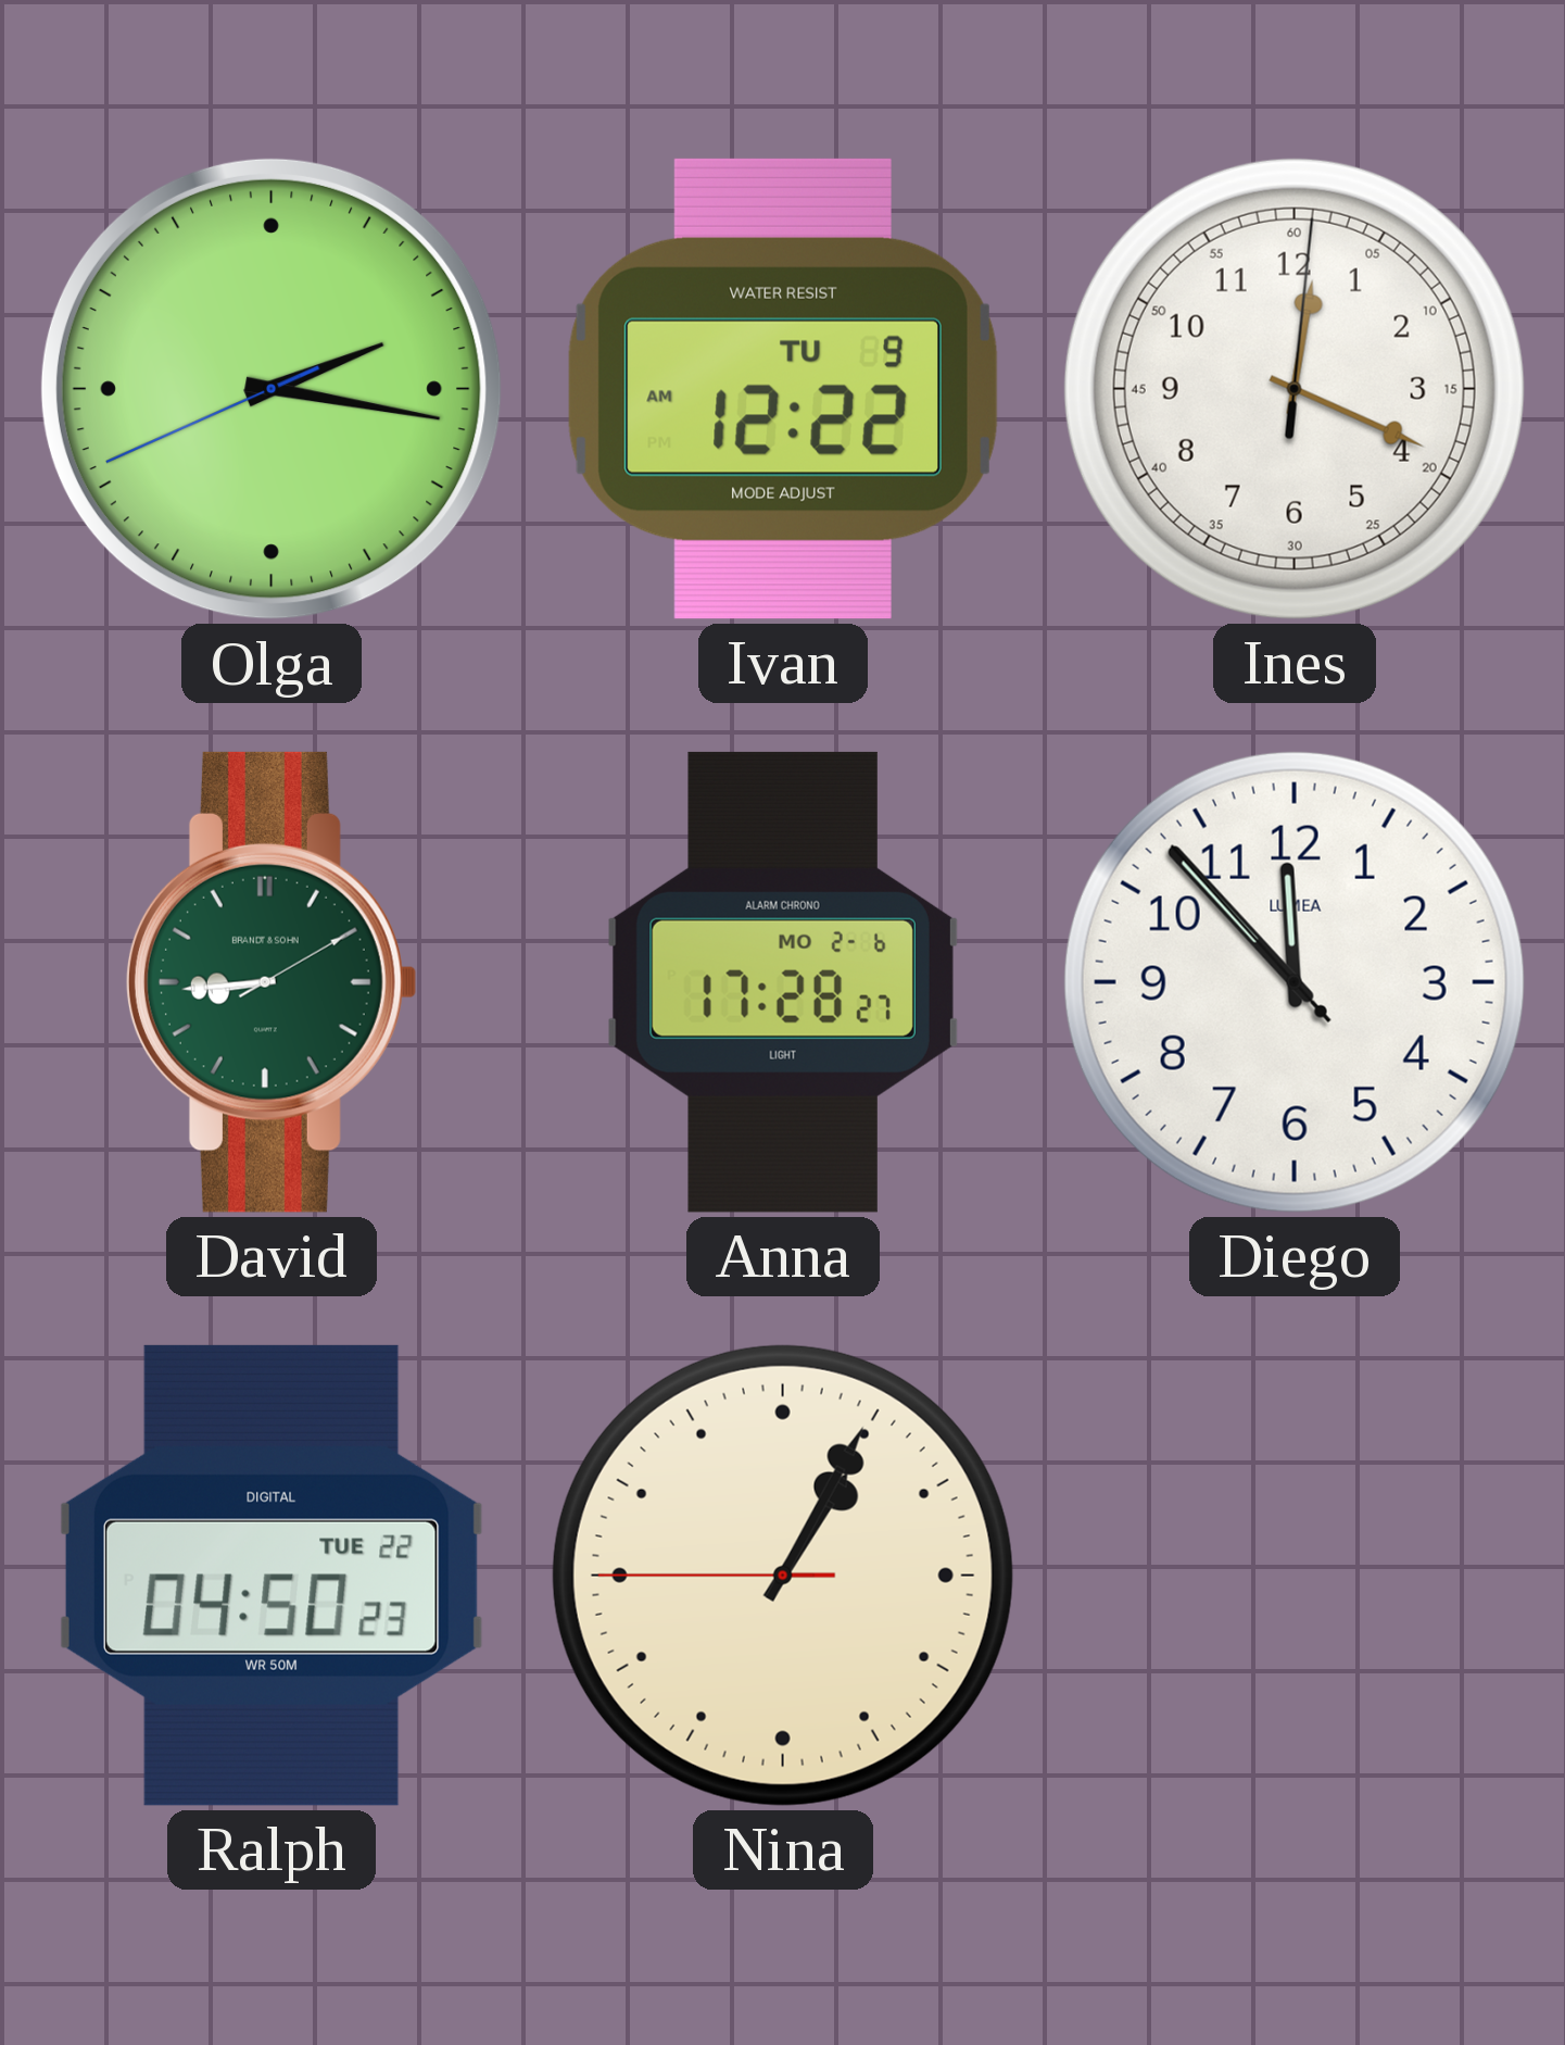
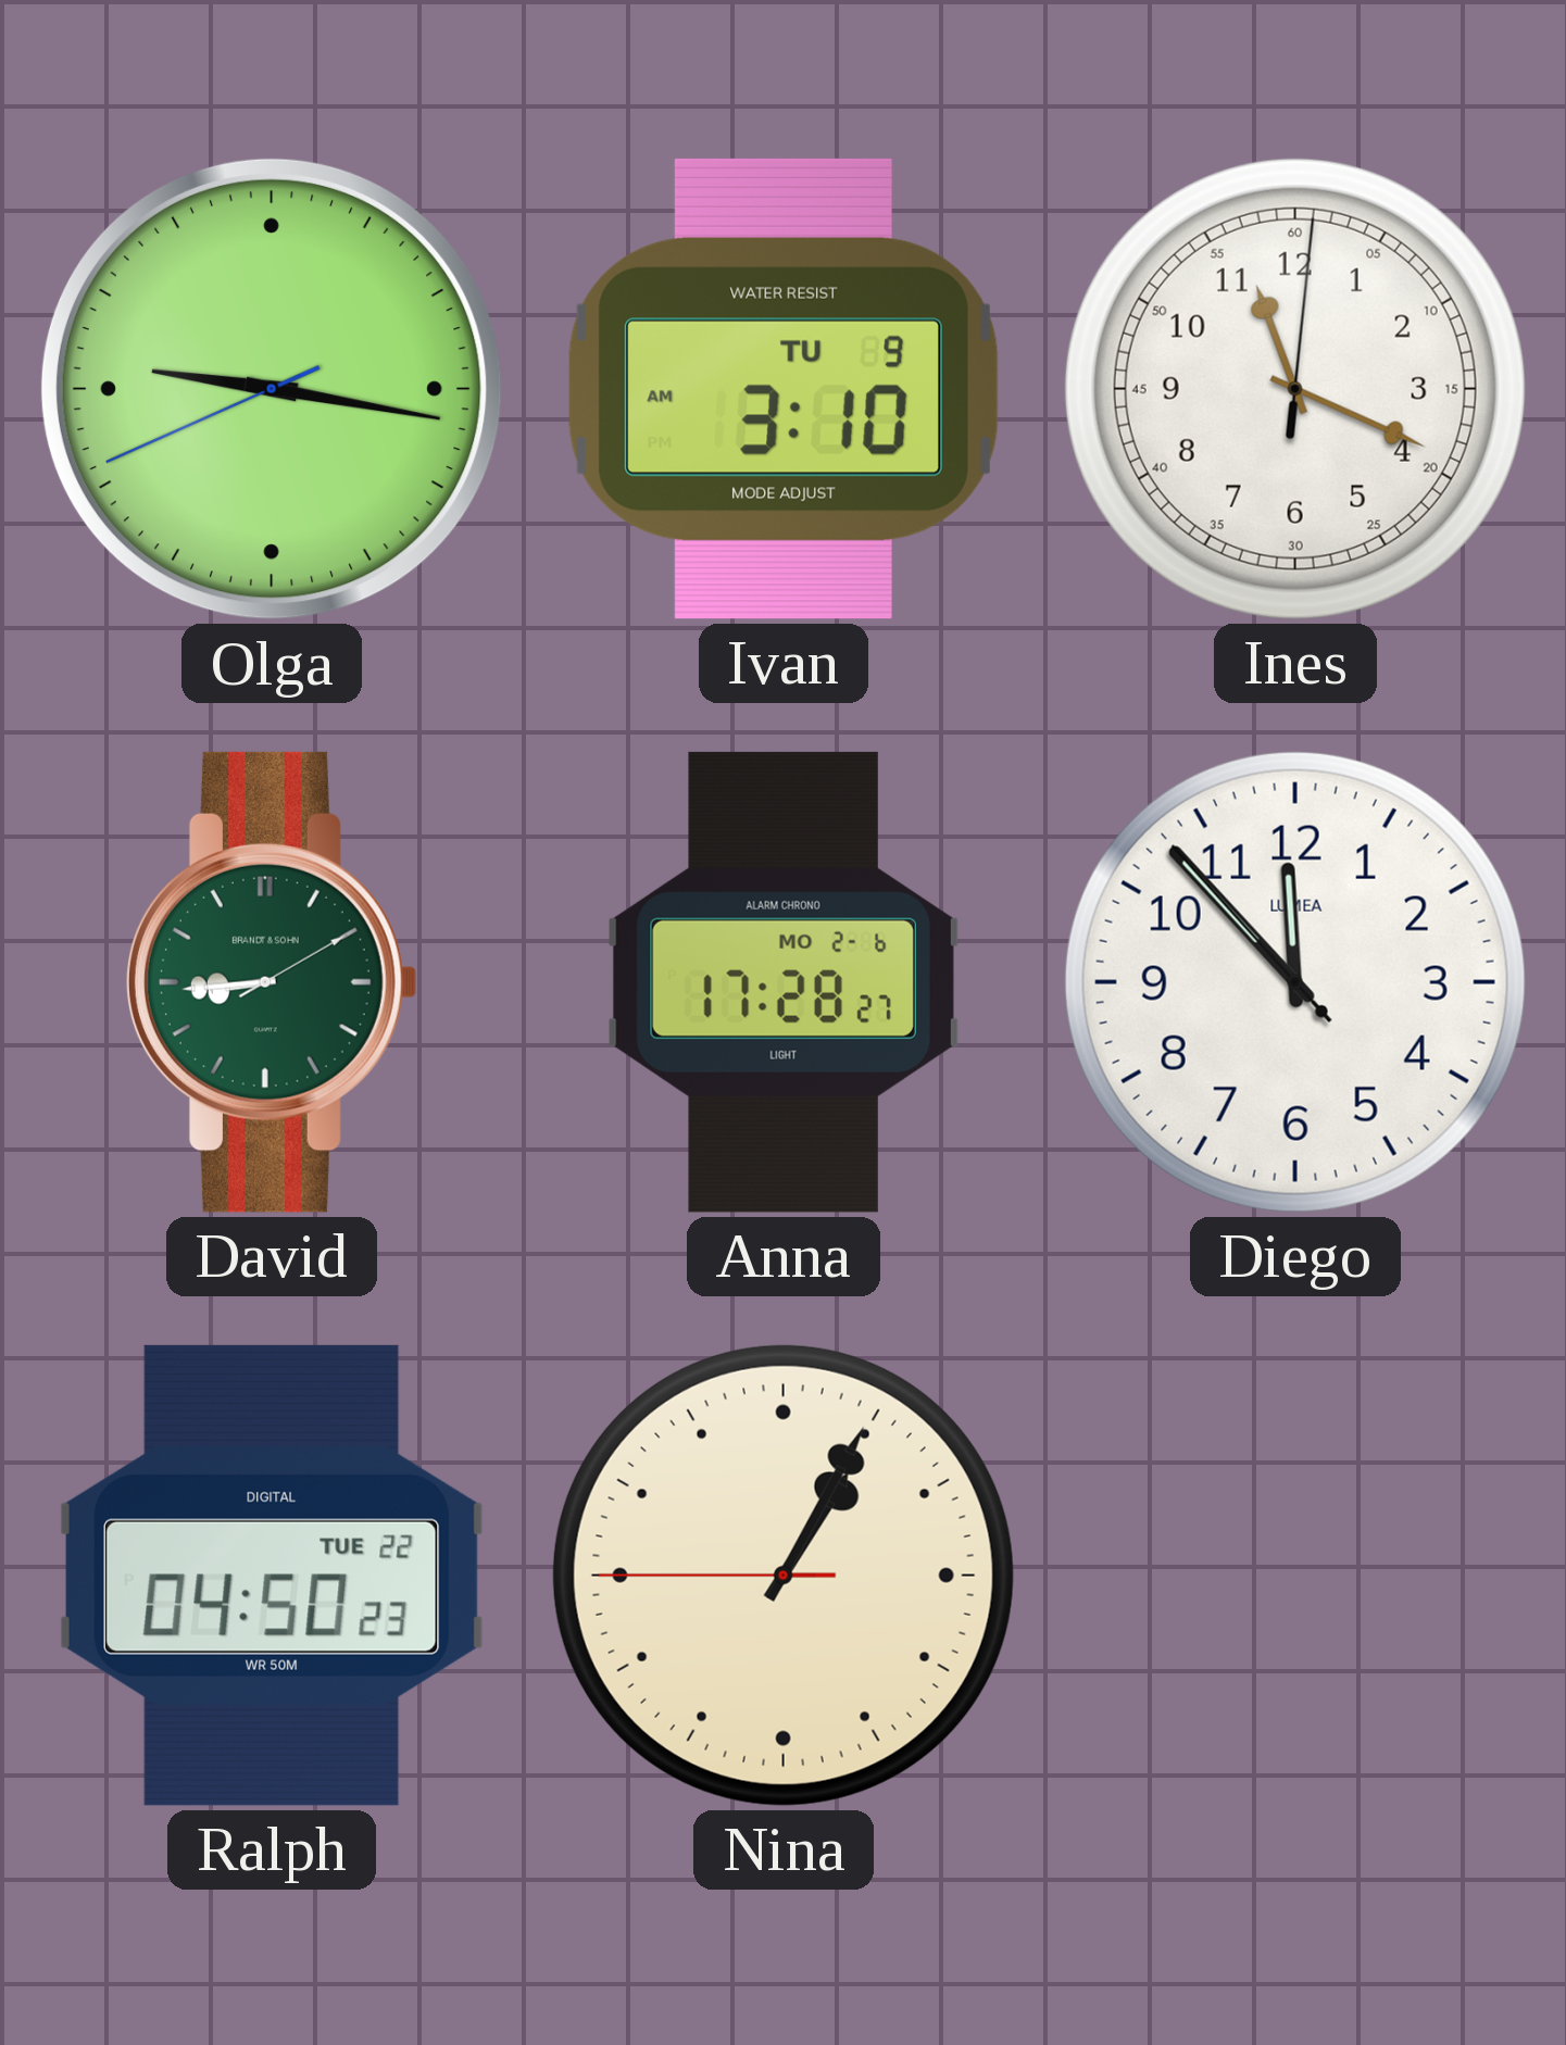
Olga: 2:16 -> 9:16 (272, 389)
Ivan: 12:22 -> 3:10 (784, 389)
Ines: 12:19 -> 11:19 (1295, 389)
